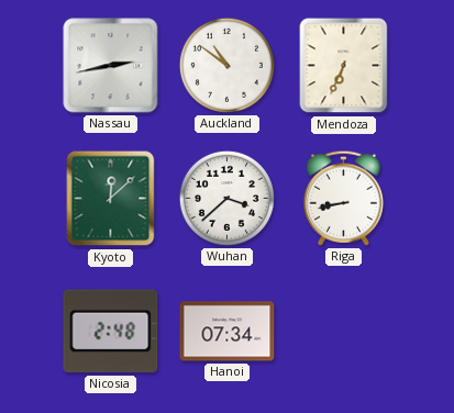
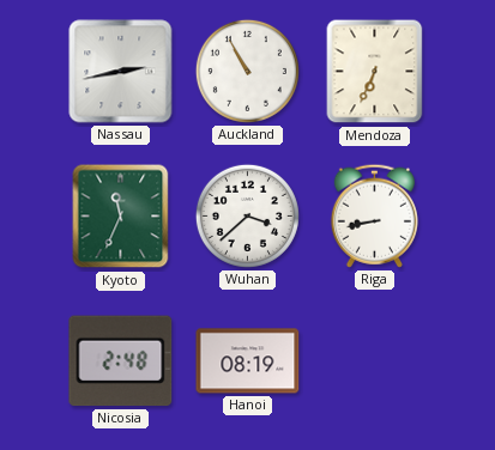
Auckland: 10:51 -> 10:55 (247, 71)
Kyoto: 12:08 -> 11:34 (121, 217)
Hanoi: 07:34 -> 08:19 (248, 361)
